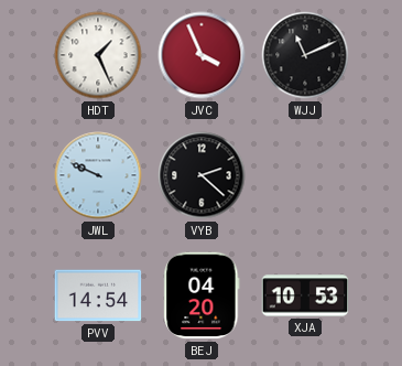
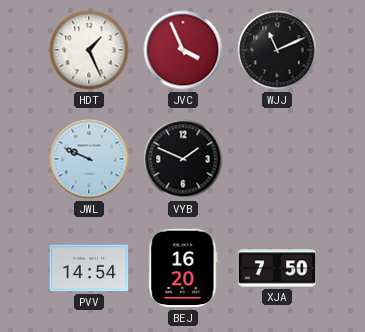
VYB: 2:22 -> 1:49 (183, 159)
BEJ: 04:20 -> 16:20 (183, 268)
XJA: 10:53 -> 7:50 (277, 268)
